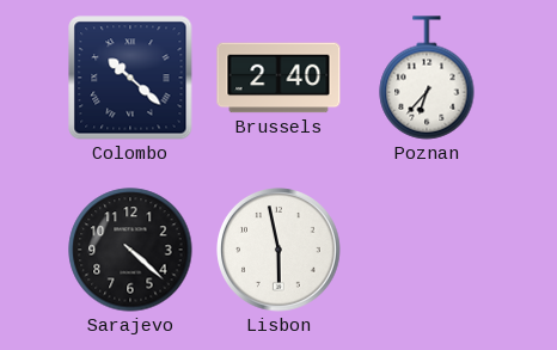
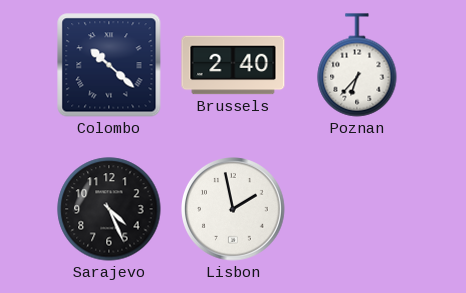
Sarajevo: 4:22 -> 4:26 (109, 209)
Lisbon: 5:58 -> 1:58 (234, 210)
